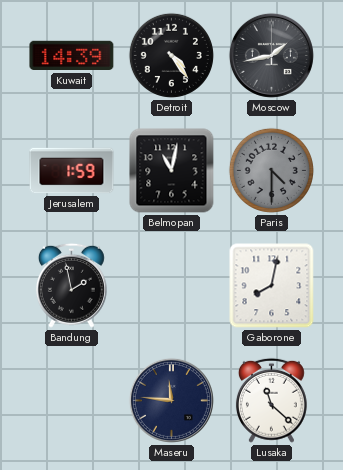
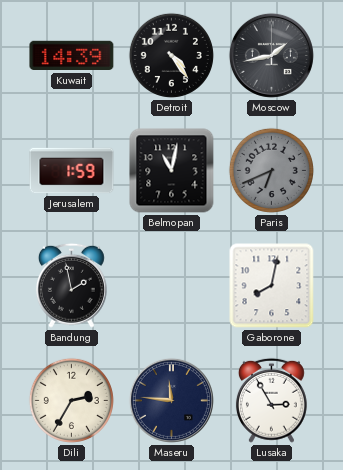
Paris: 4:30 -> 6:41 (271, 170)
Dili: none -> 2:35 (71, 400)
Lusaka: 11:22 -> 2:55 (271, 400)
